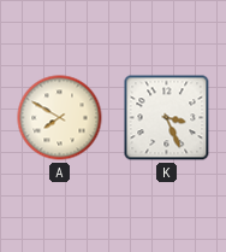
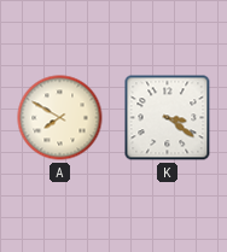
K: 3:26 -> 3:21 (168, 118)
